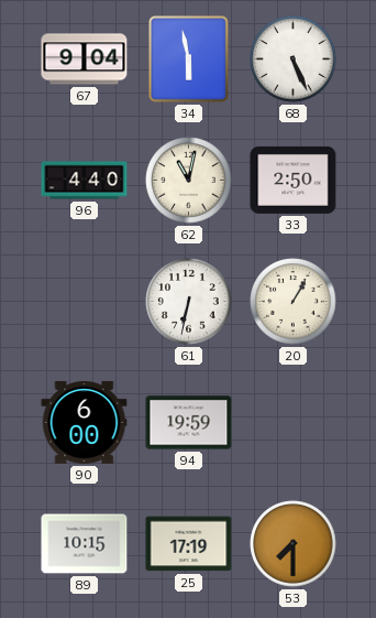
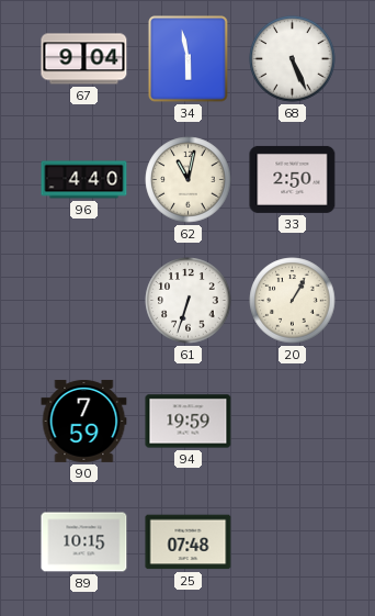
61: 6:32 -> 6:33 (189, 301)
90: 6:00 -> 7:59 (84, 421)
25: 17:19 -> 07:48 (189, 542)
53: 7:30 -> none (294, 544)
